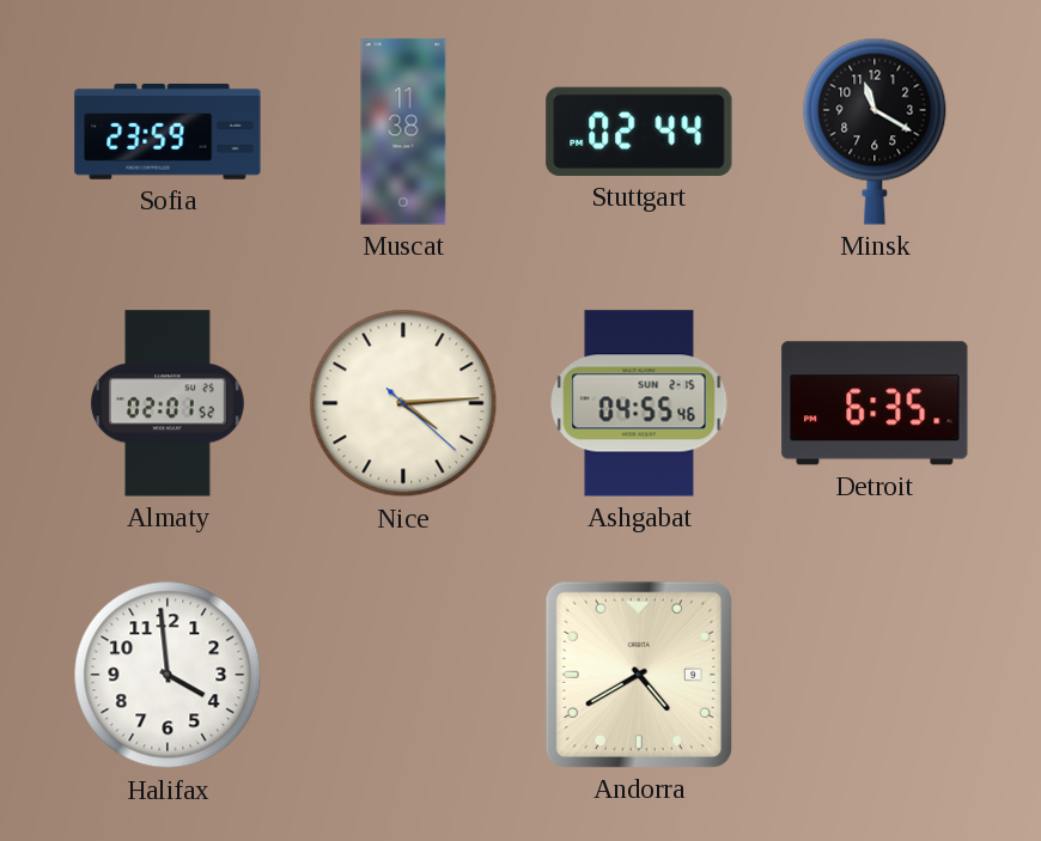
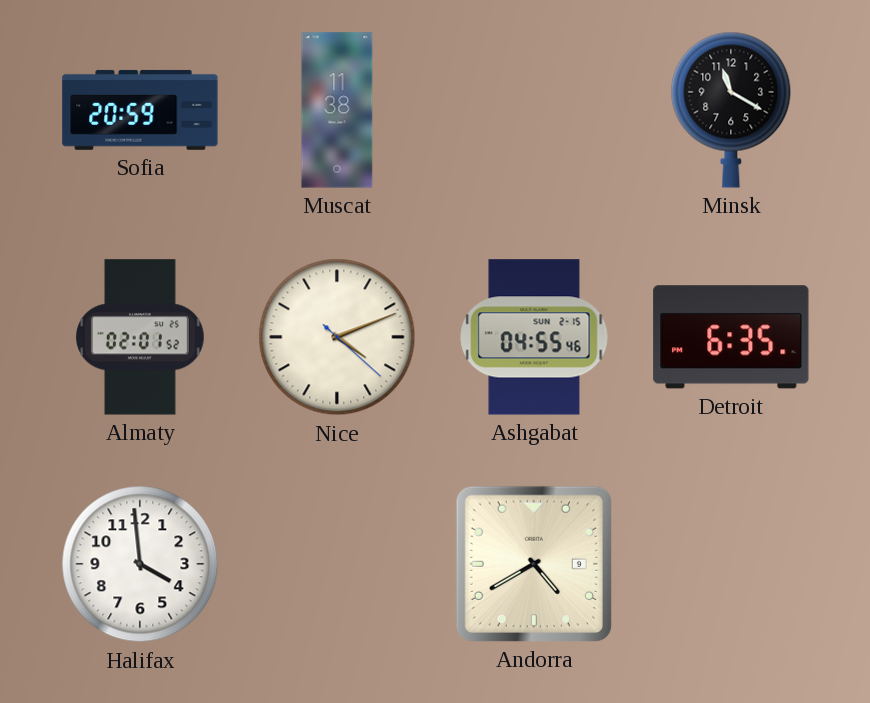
Sofia: 23:59 -> 20:59 (140, 110)
Stuttgart: 02:44 -> none (639, 132)
Nice: 4:14 -> 4:11 (337, 337)
